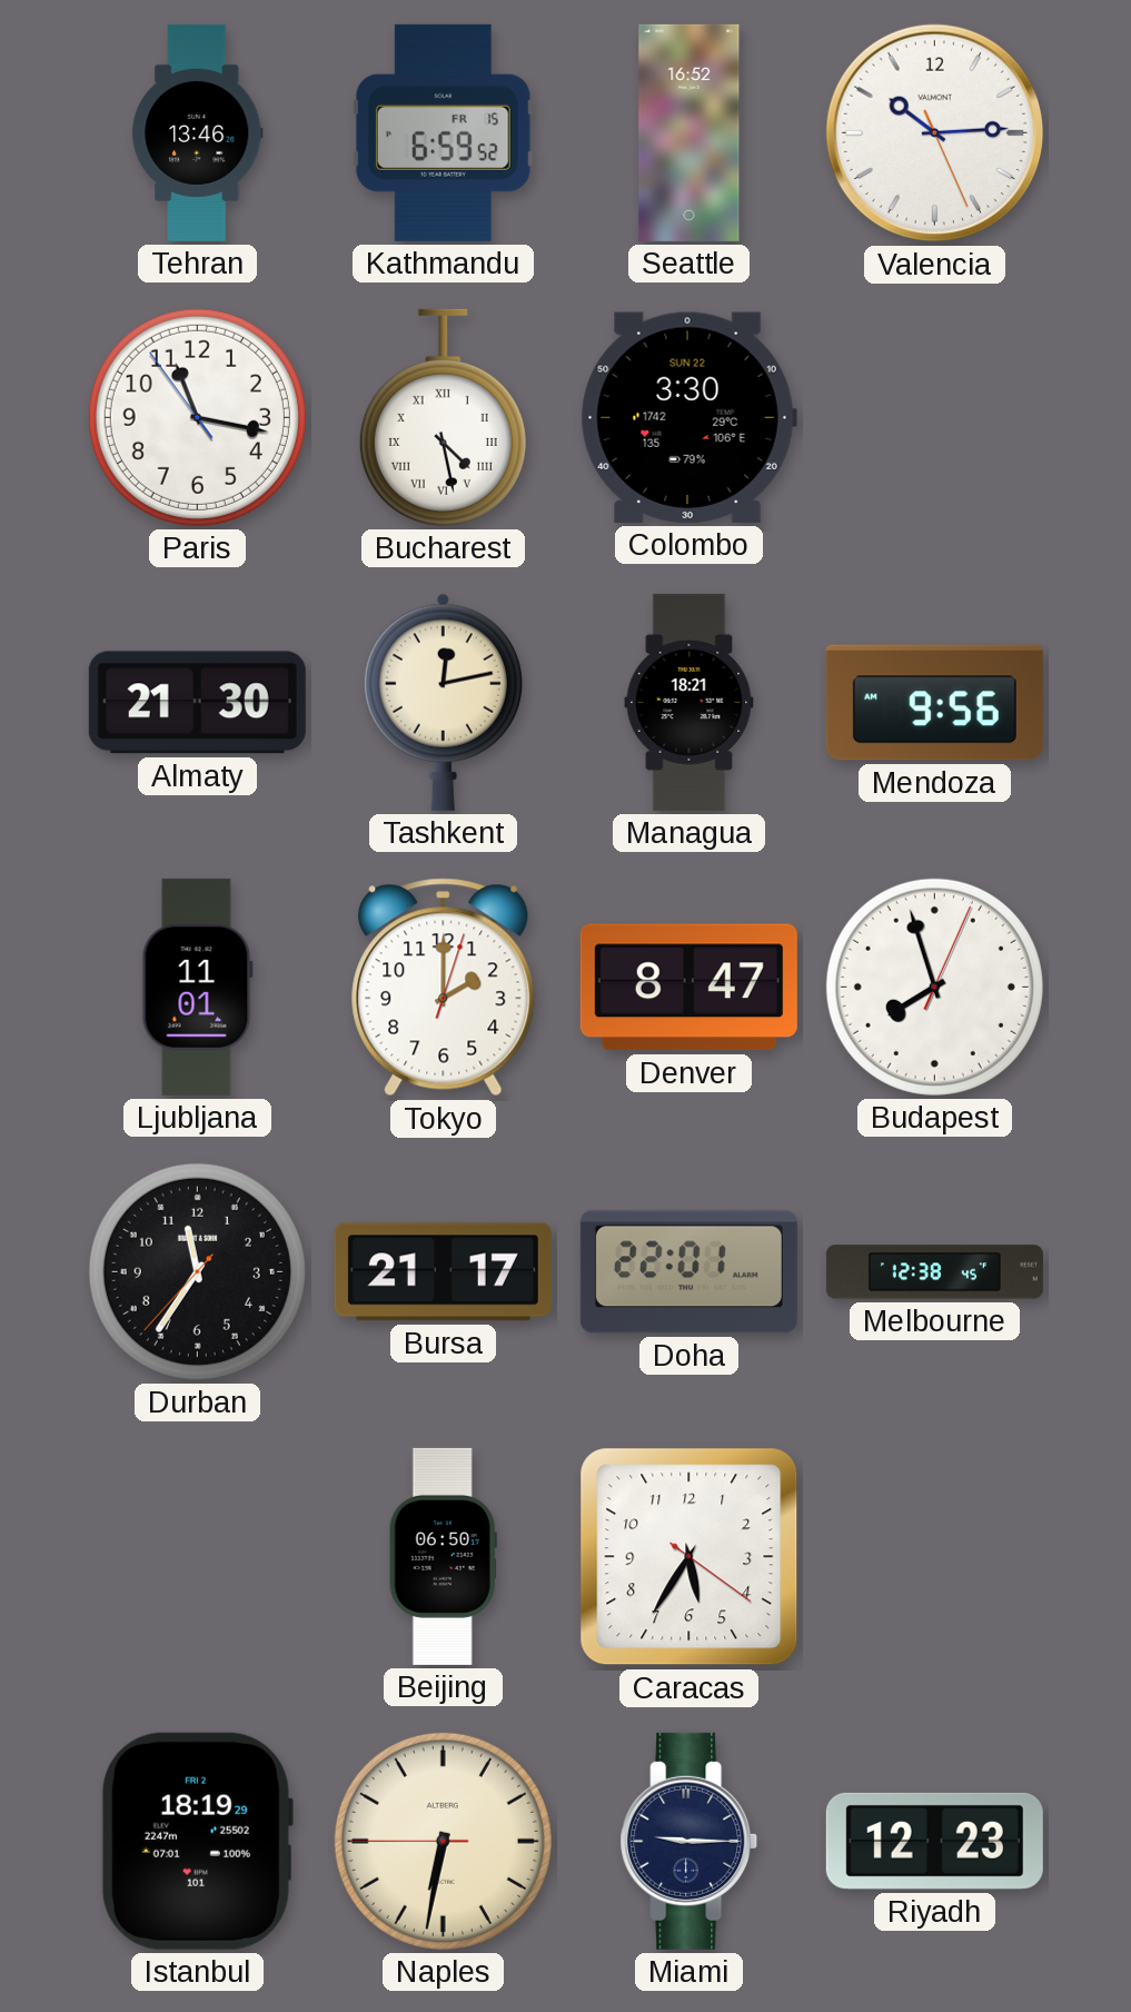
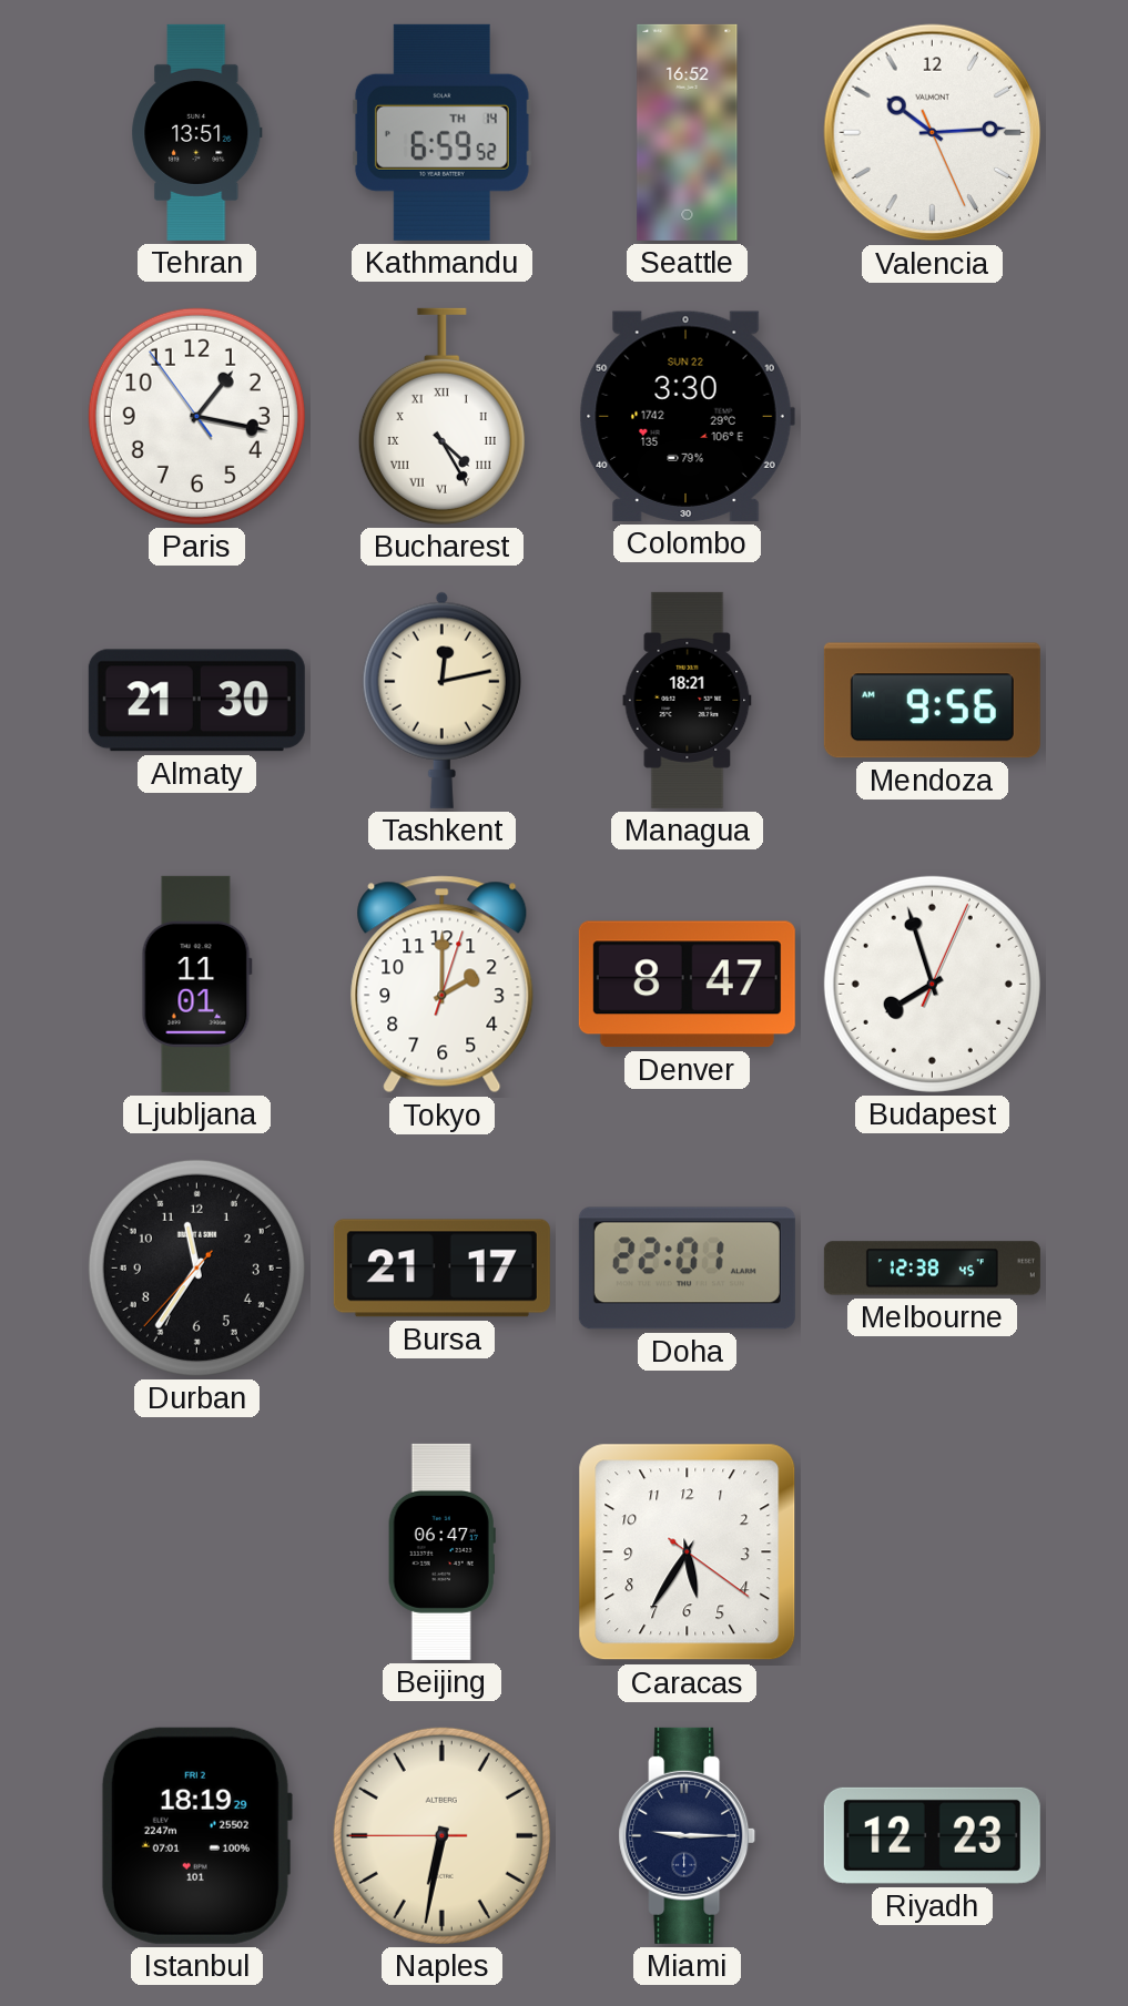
Tehran: 13:46 -> 13:51 (197, 132)
Kathmandu date: FR 15 -> TH 14 (441, 132)
Paris: 11:16 -> 1:16 (196, 416)
Bucharest: 4:28 -> 4:25 (441, 416)
Beijing: 06:50 -> 06:47 (441, 1551)
